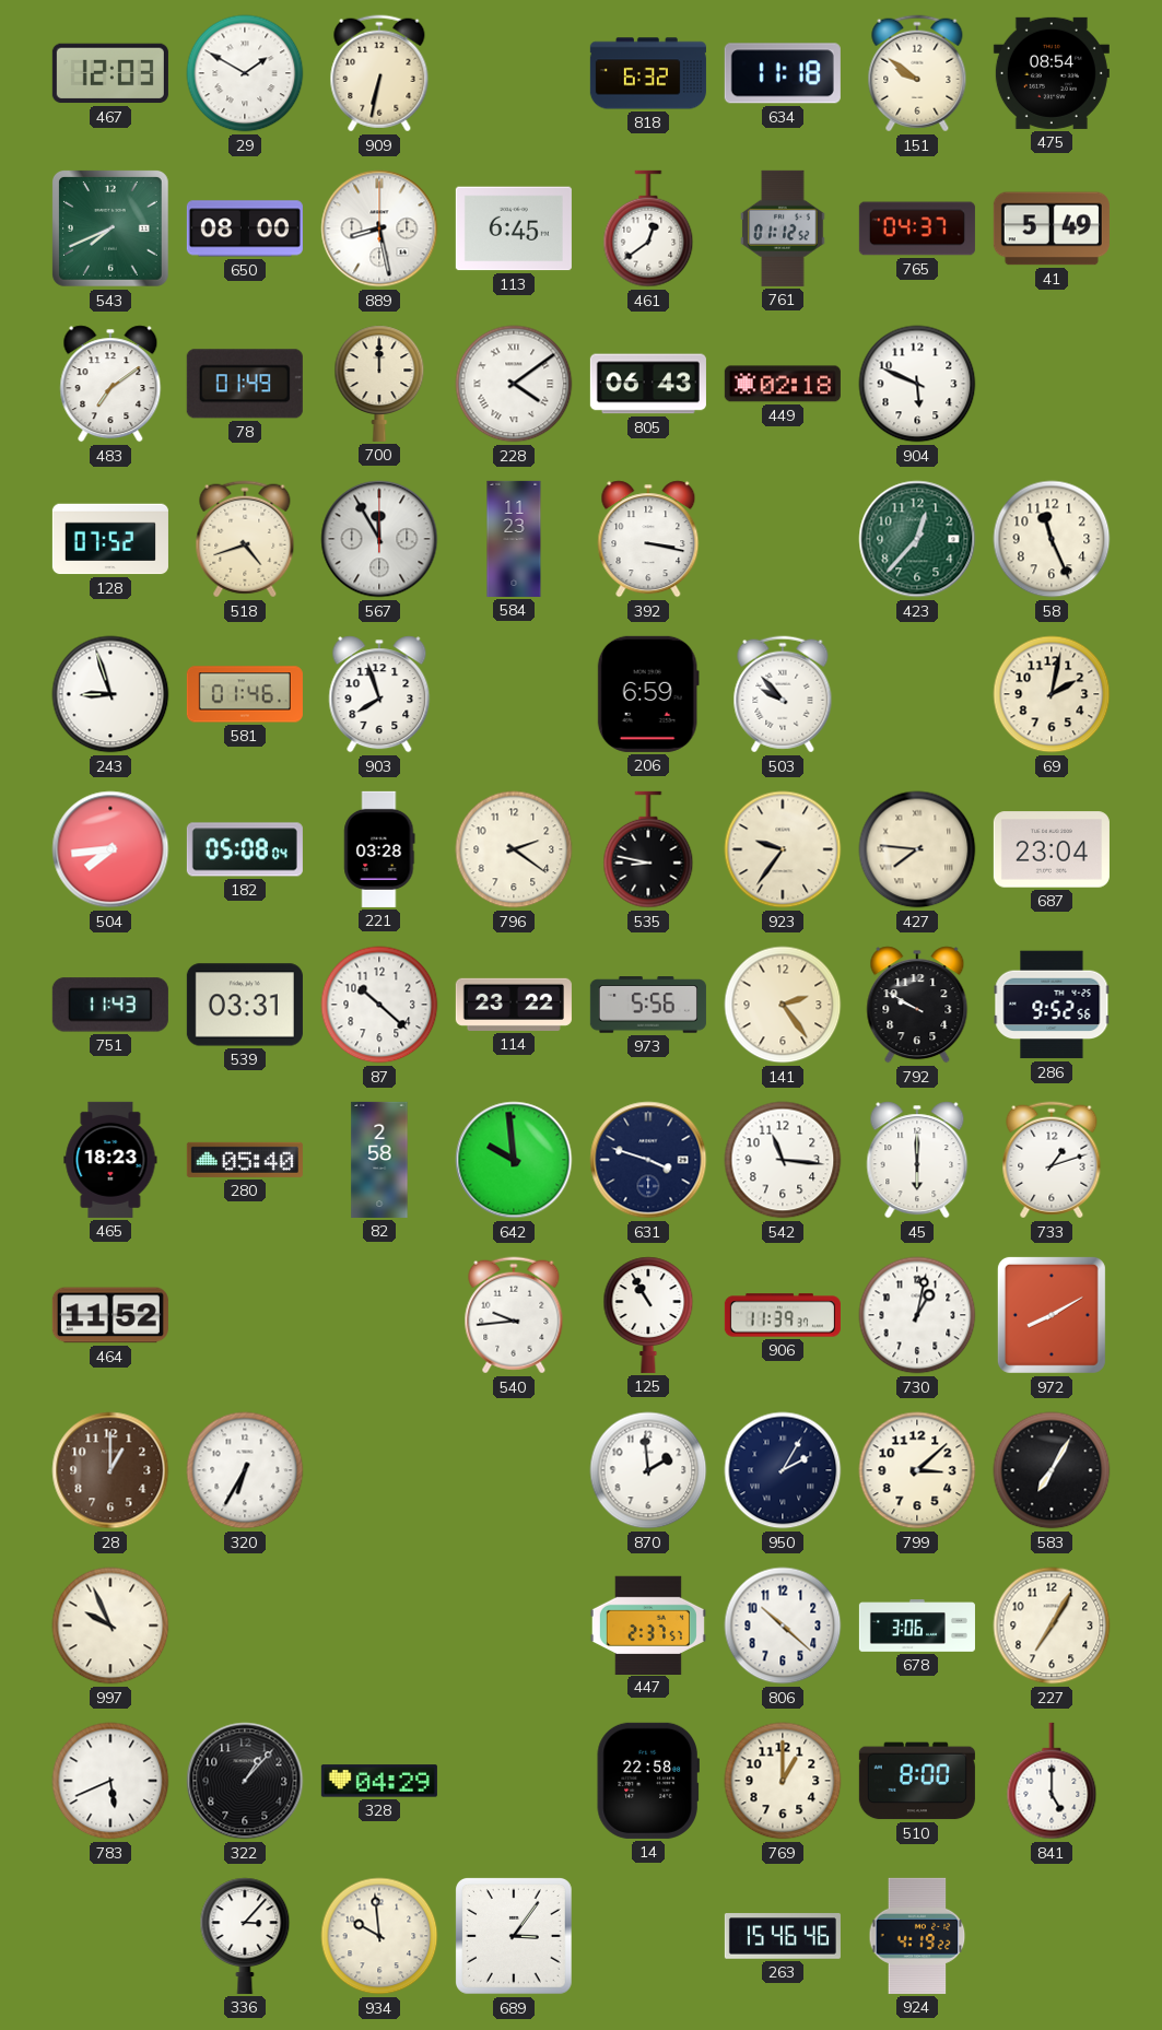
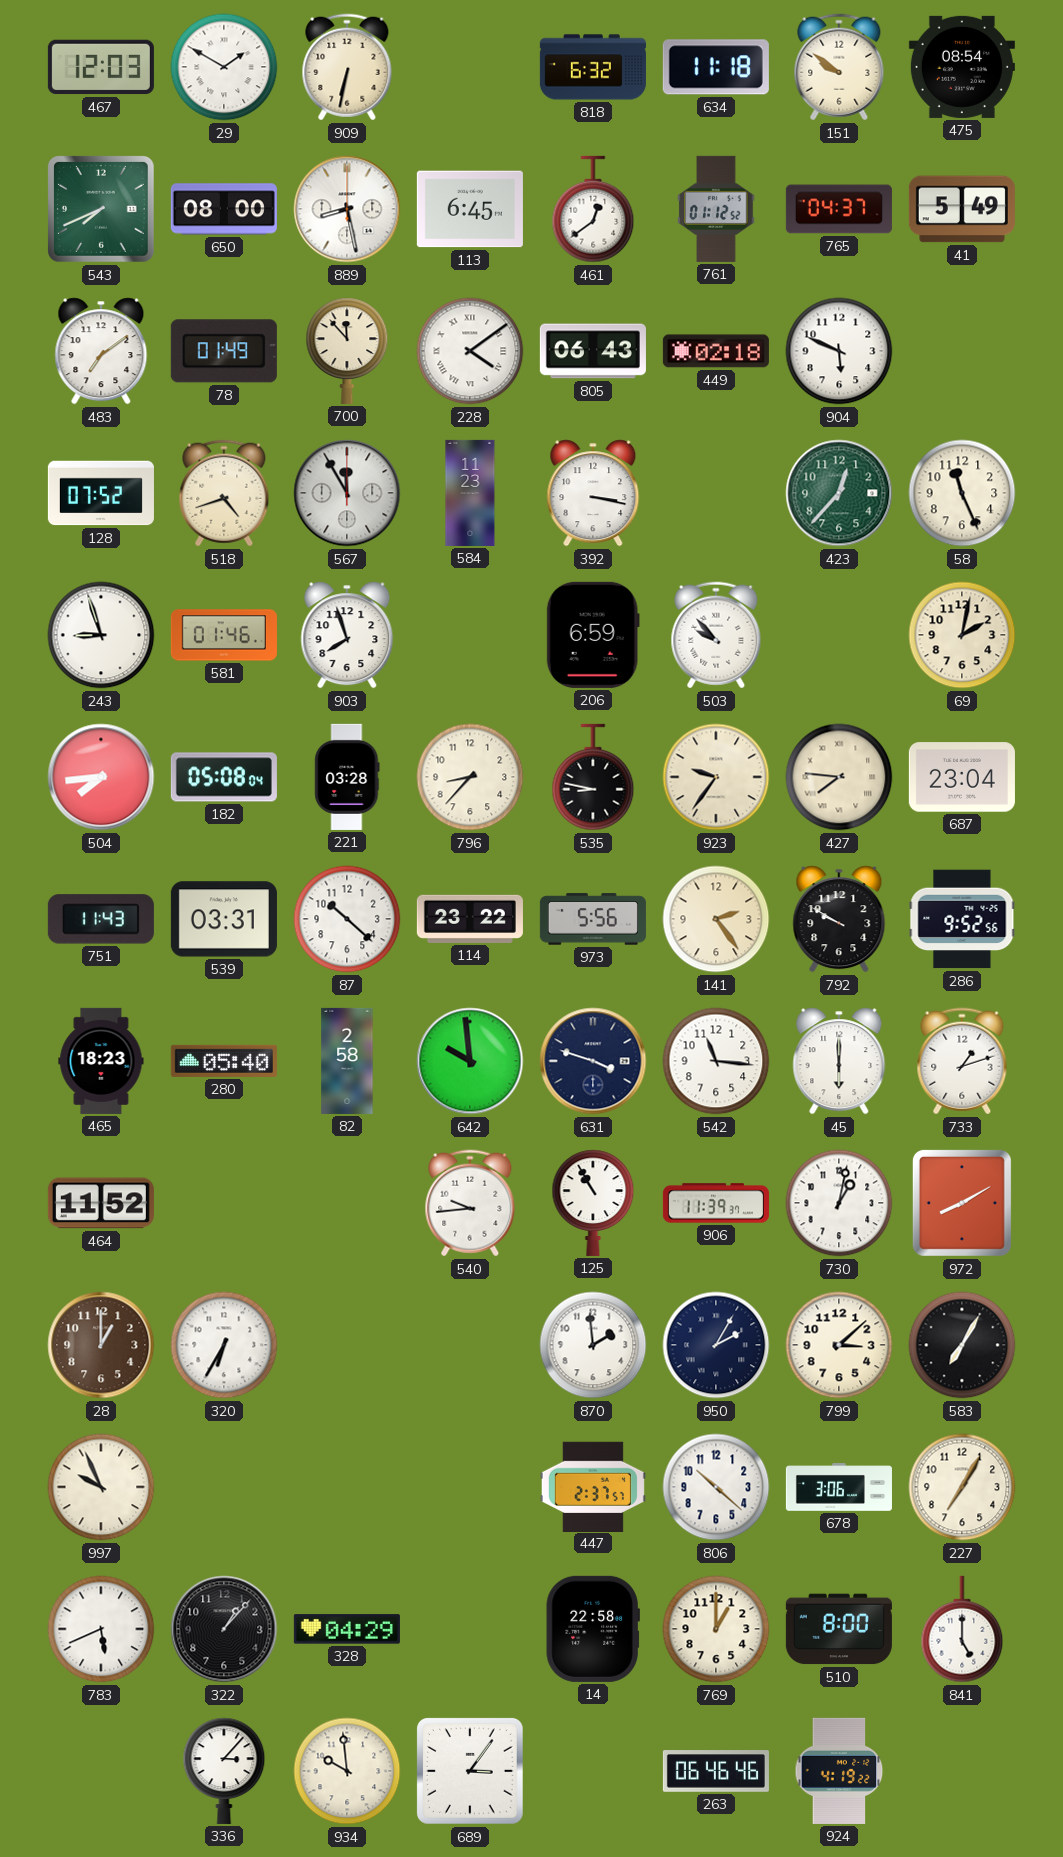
700: 12:00 -> 11:53 (347, 351)
796: 2:21 -> 8:37 (470, 777)
263: 15:46 -> 06:46 (716, 1771)
